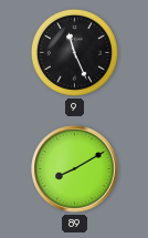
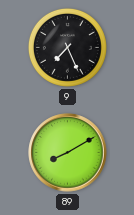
9: 11:26 -> 7:26 (67, 47)
